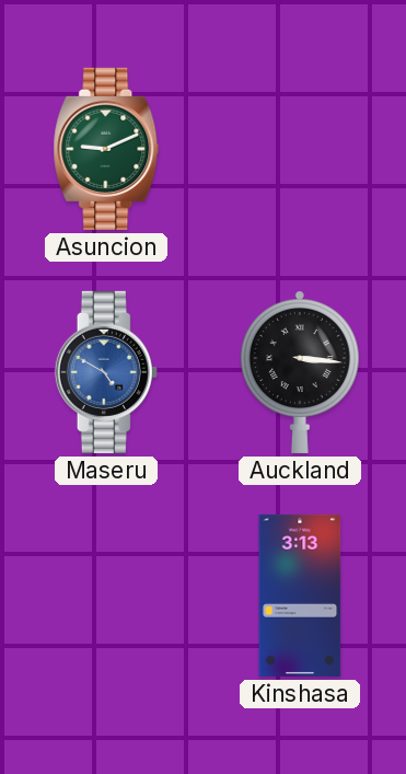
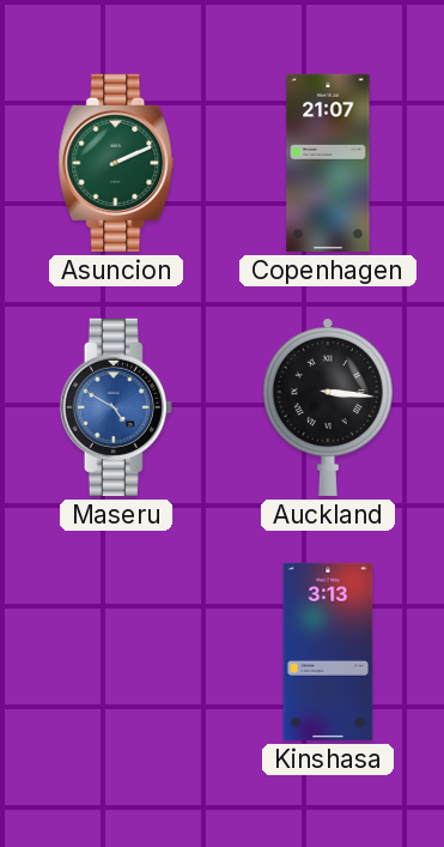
Asuncion: 9:11 -> 2:11 (116, 163)
Copenhagen: none -> 21:07 (328, 163)
